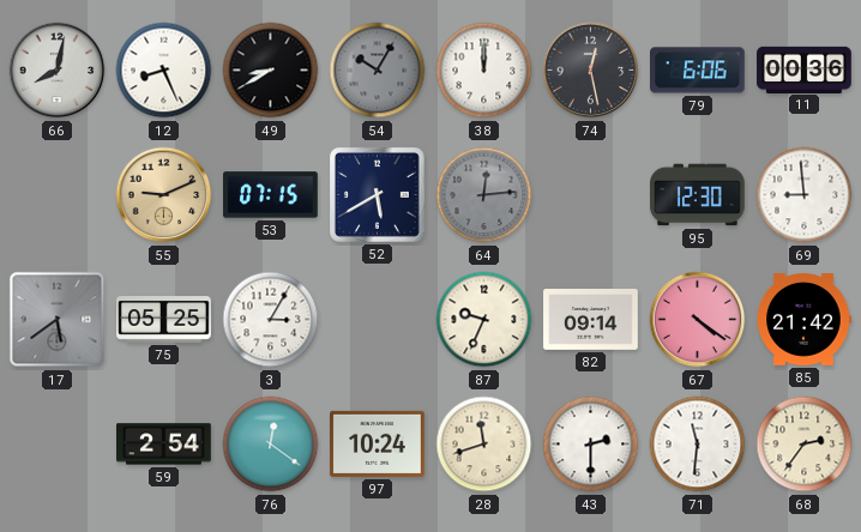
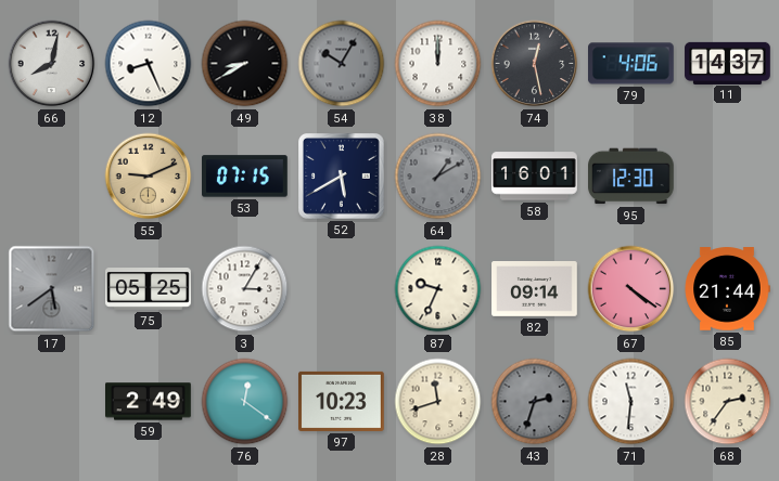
79: 6:06 -> 4:06 (631, 64)
11: 00:36 -> 14:37 (728, 63)
64: 12:14 -> 1:10 (438, 177)
58: none -> 16:01 (535, 177)
69: 8:59 -> none (805, 195)
85: 21:42 -> 21:44 (727, 289)
59: 2:54 -> 2:49 (149, 402)
97: 10:24 -> 10:23 (342, 401)
43: 2:30 -> 2:33 (535, 402)
43 dial: white -> grey (535, 402)
